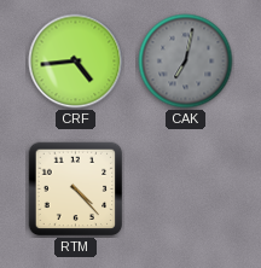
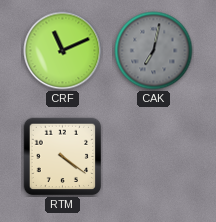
CRF: 4:44 -> 11:11 (63, 51)
RTM: 4:23 -> 4:21 (63, 157)
